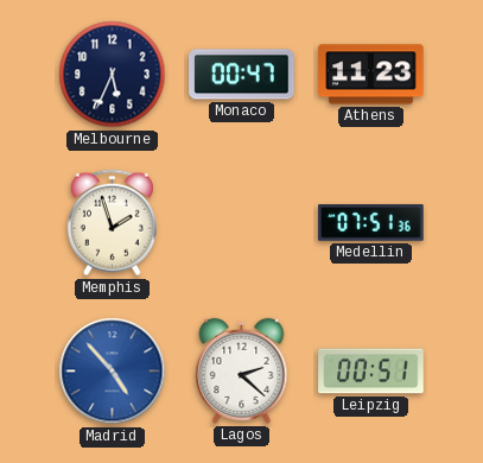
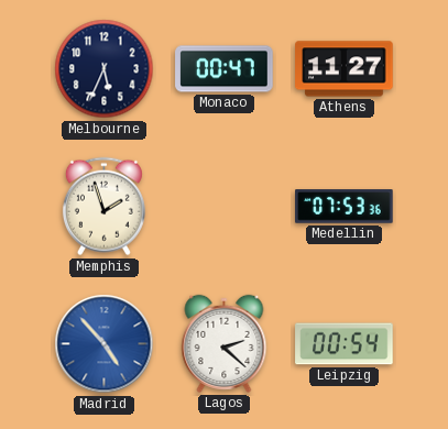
Athens: 11:23 -> 11:27 (345, 69)
Medellin: 07:51 -> 07:53 (345, 207)
Leipzig: 00:51 -> 00:54 (345, 344)
